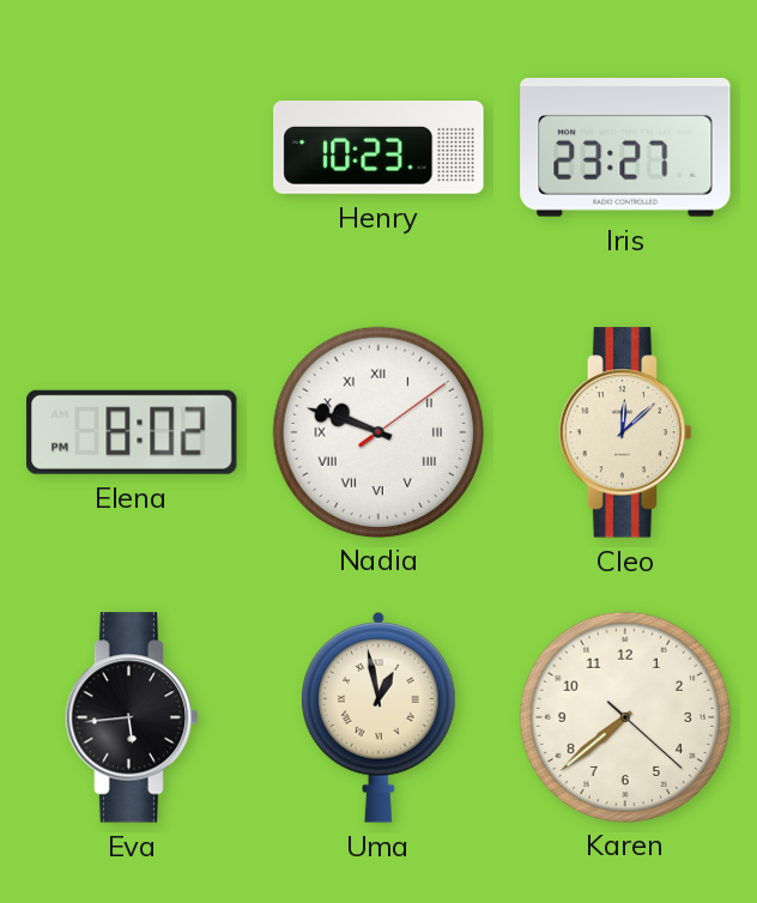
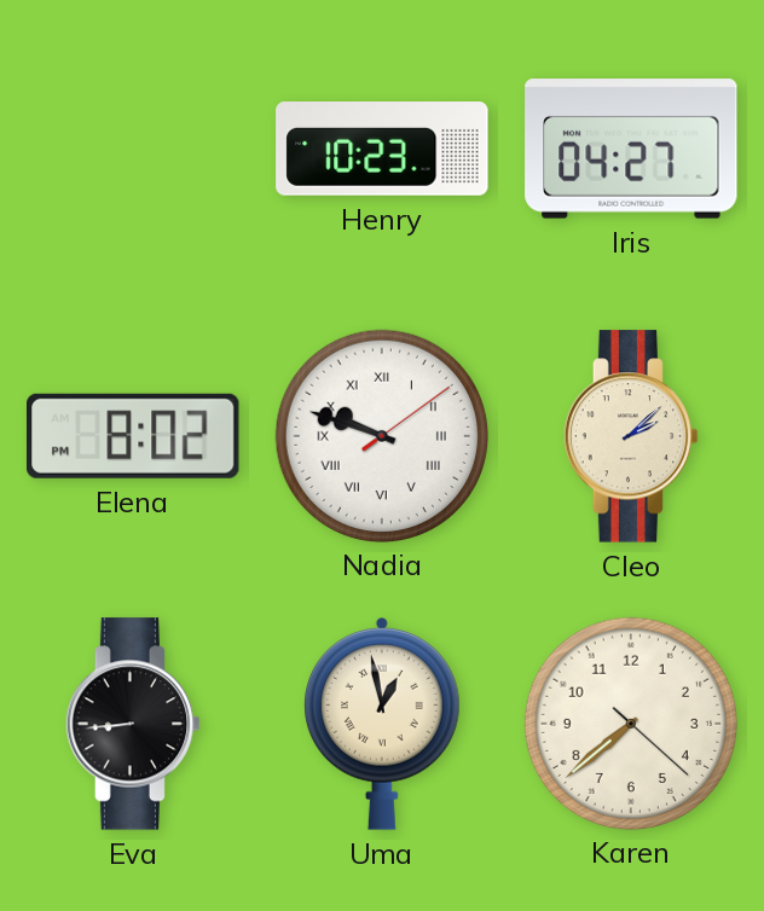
Iris: 23:27 -> 04:27 (631, 149)
Cleo: 12:08 -> 2:08 (631, 436)
Eva: 5:44 -> 8:44 (133, 724)
